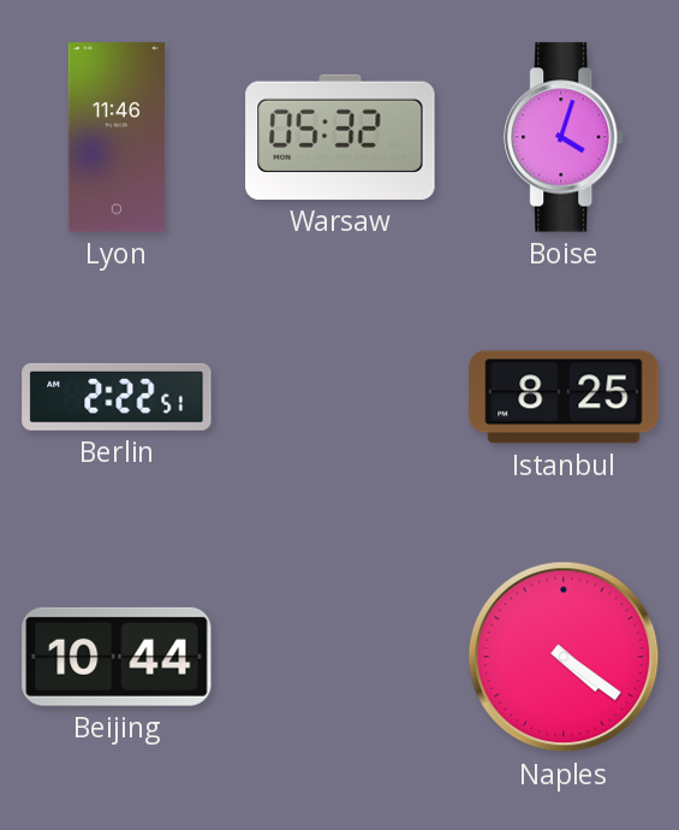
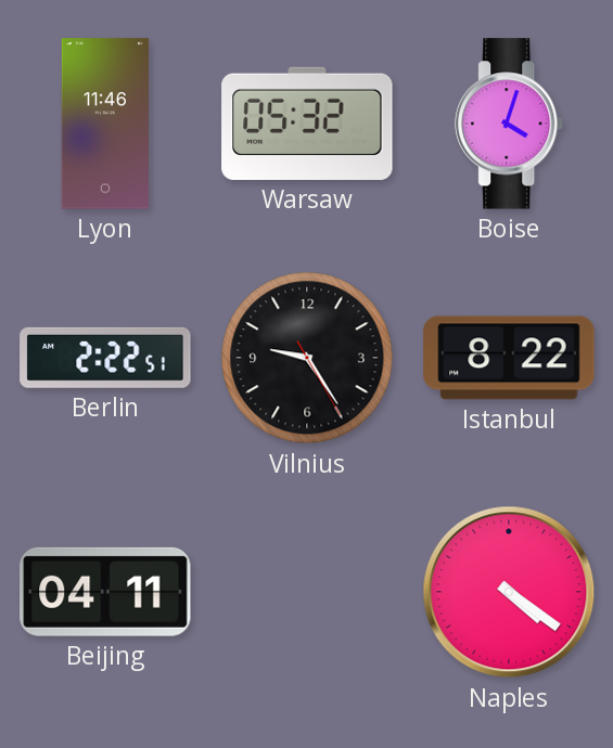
Vilnius: none -> 9:24 (307, 358)
Istanbul: 8:25 -> 8:22 (509, 358)
Beijing: 10:44 -> 04:11 (105, 592)
